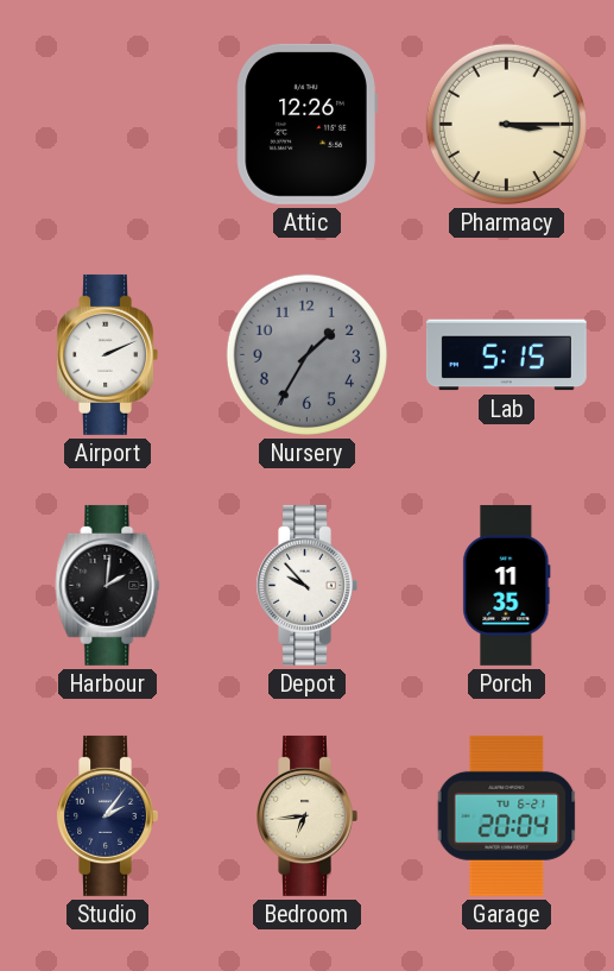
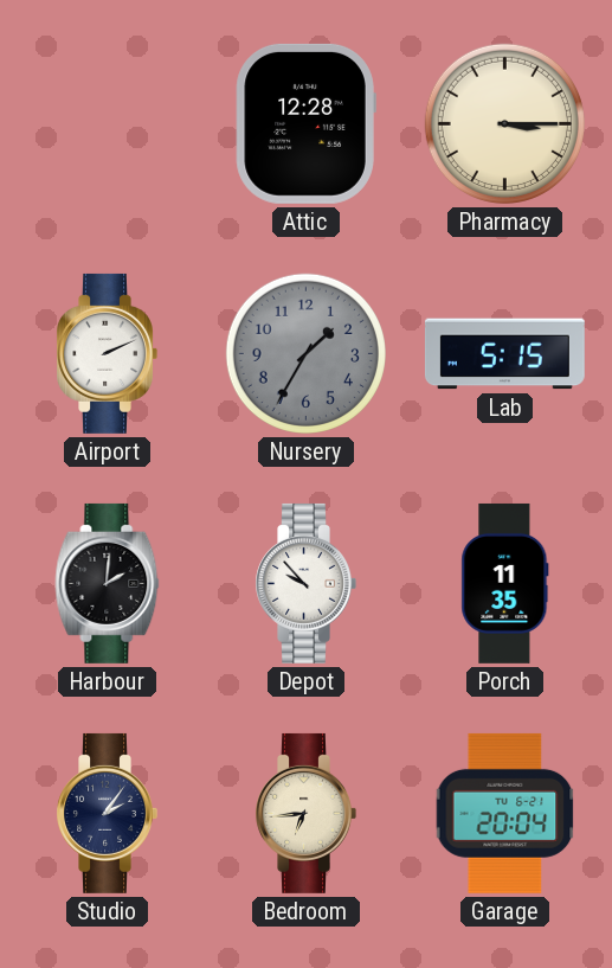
Attic: 12:26 -> 12:28 (305, 123)
